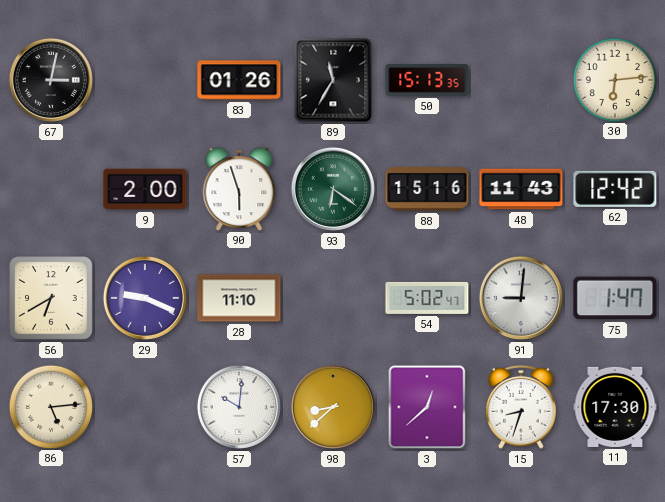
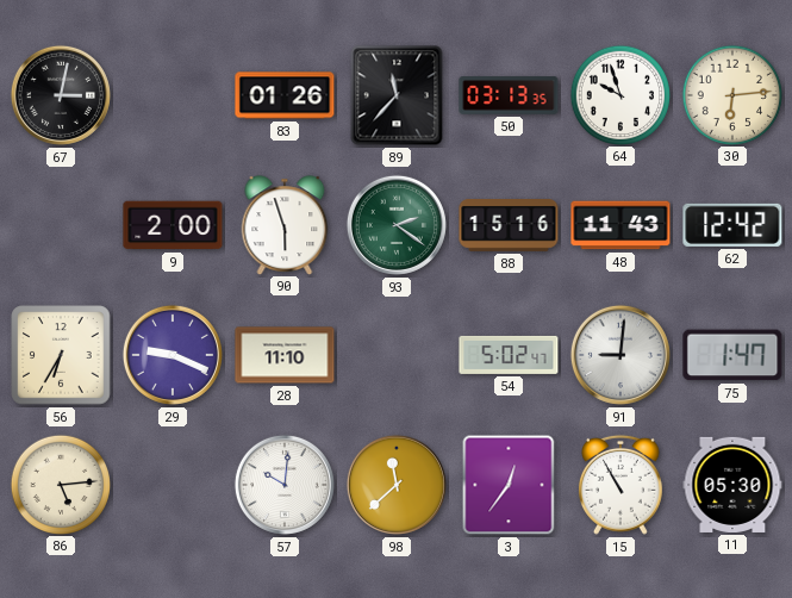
89: 11:35 -> 11:37 (397, 95)
50: 15:13 -> 03:13 (509, 95)
64: none -> 9:57 (619, 94)
93: 6:21 -> 2:21 (397, 225)
56: 6:40 -> 6:35 (61, 355)
98: 8:38 -> 11:38 (397, 485)
3: 12:38 -> 12:36 (509, 485)
15: 8:33 -> 10:55 (620, 485)
11: 17:30 -> 05:30 (732, 485)
